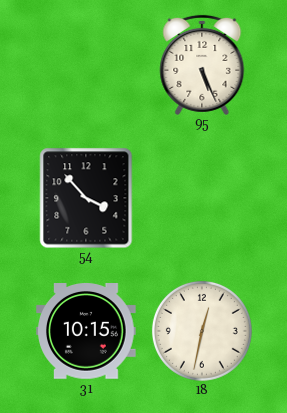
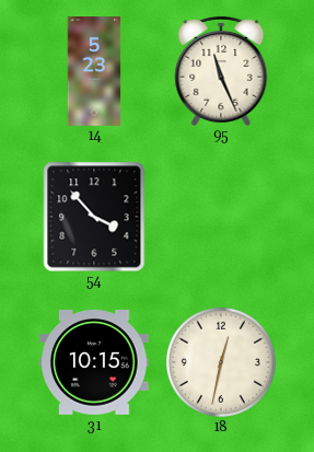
14: none -> 5:23 (94, 71)
95: 5:26 -> 11:26 (221, 71)
